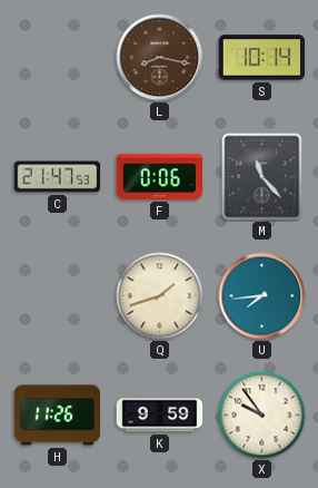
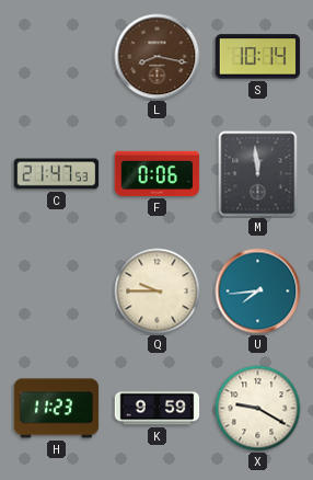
M: 11:23 -> 11:59 (258, 174)
Q: 1:42 -> 9:45 (158, 292)
H: 11:26 -> 11:23 (57, 409)
X: 9:54 -> 9:20 (258, 409)
